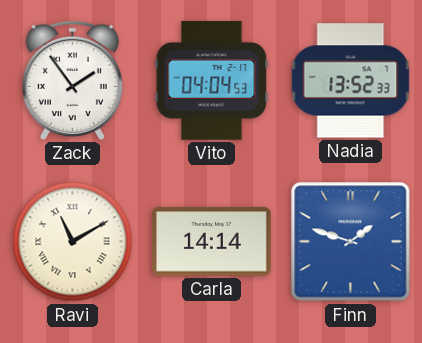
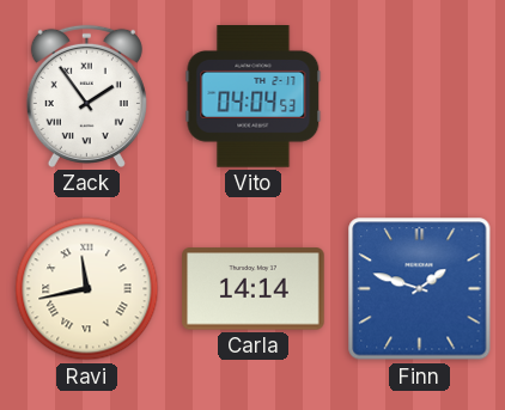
Nadia: 13:52 -> none (351, 81)
Ravi: 11:10 -> 11:43 (87, 289)
